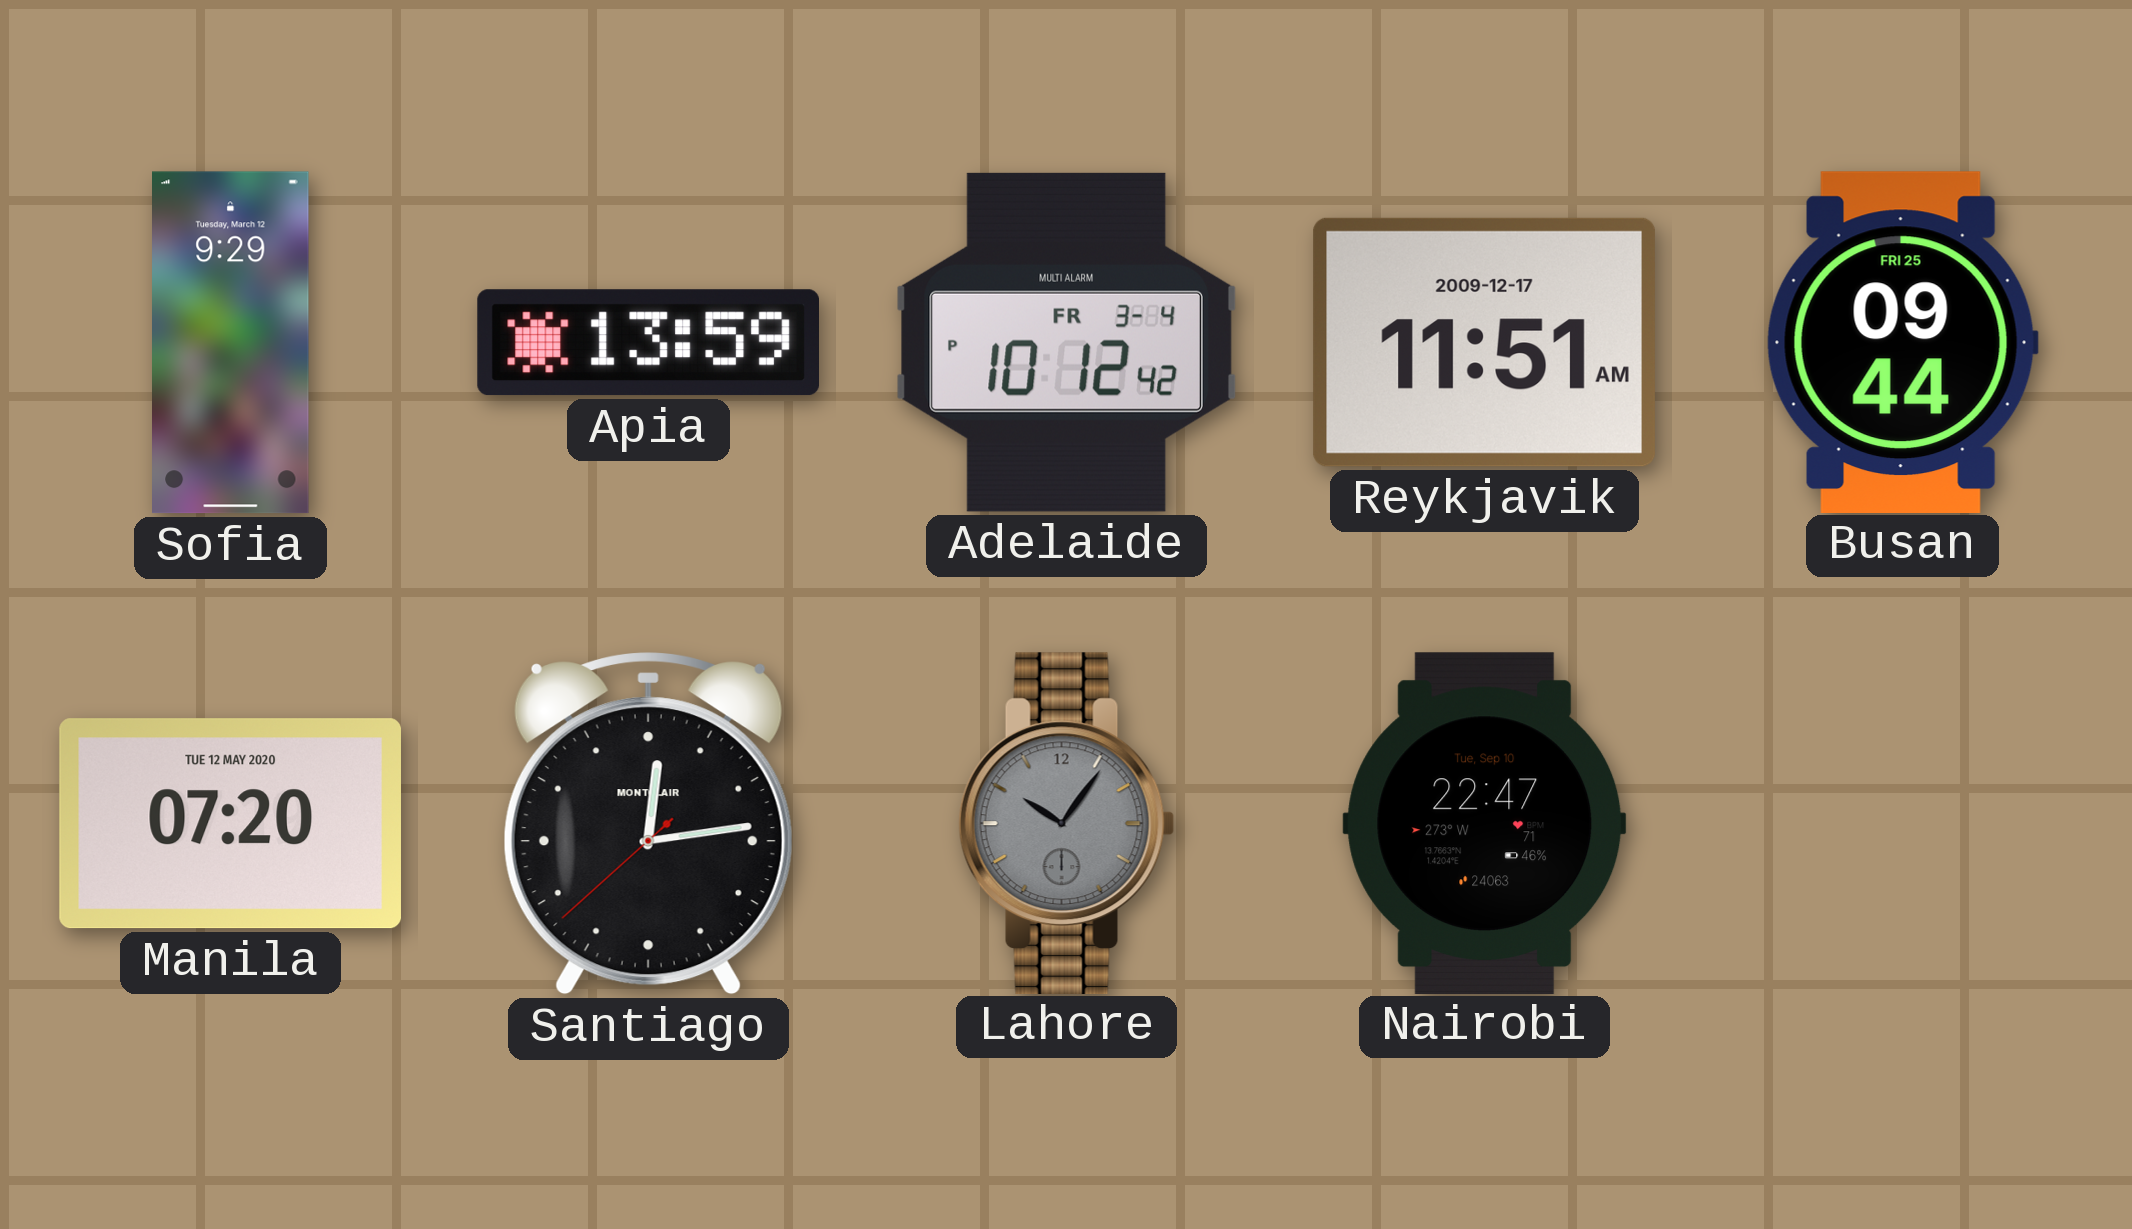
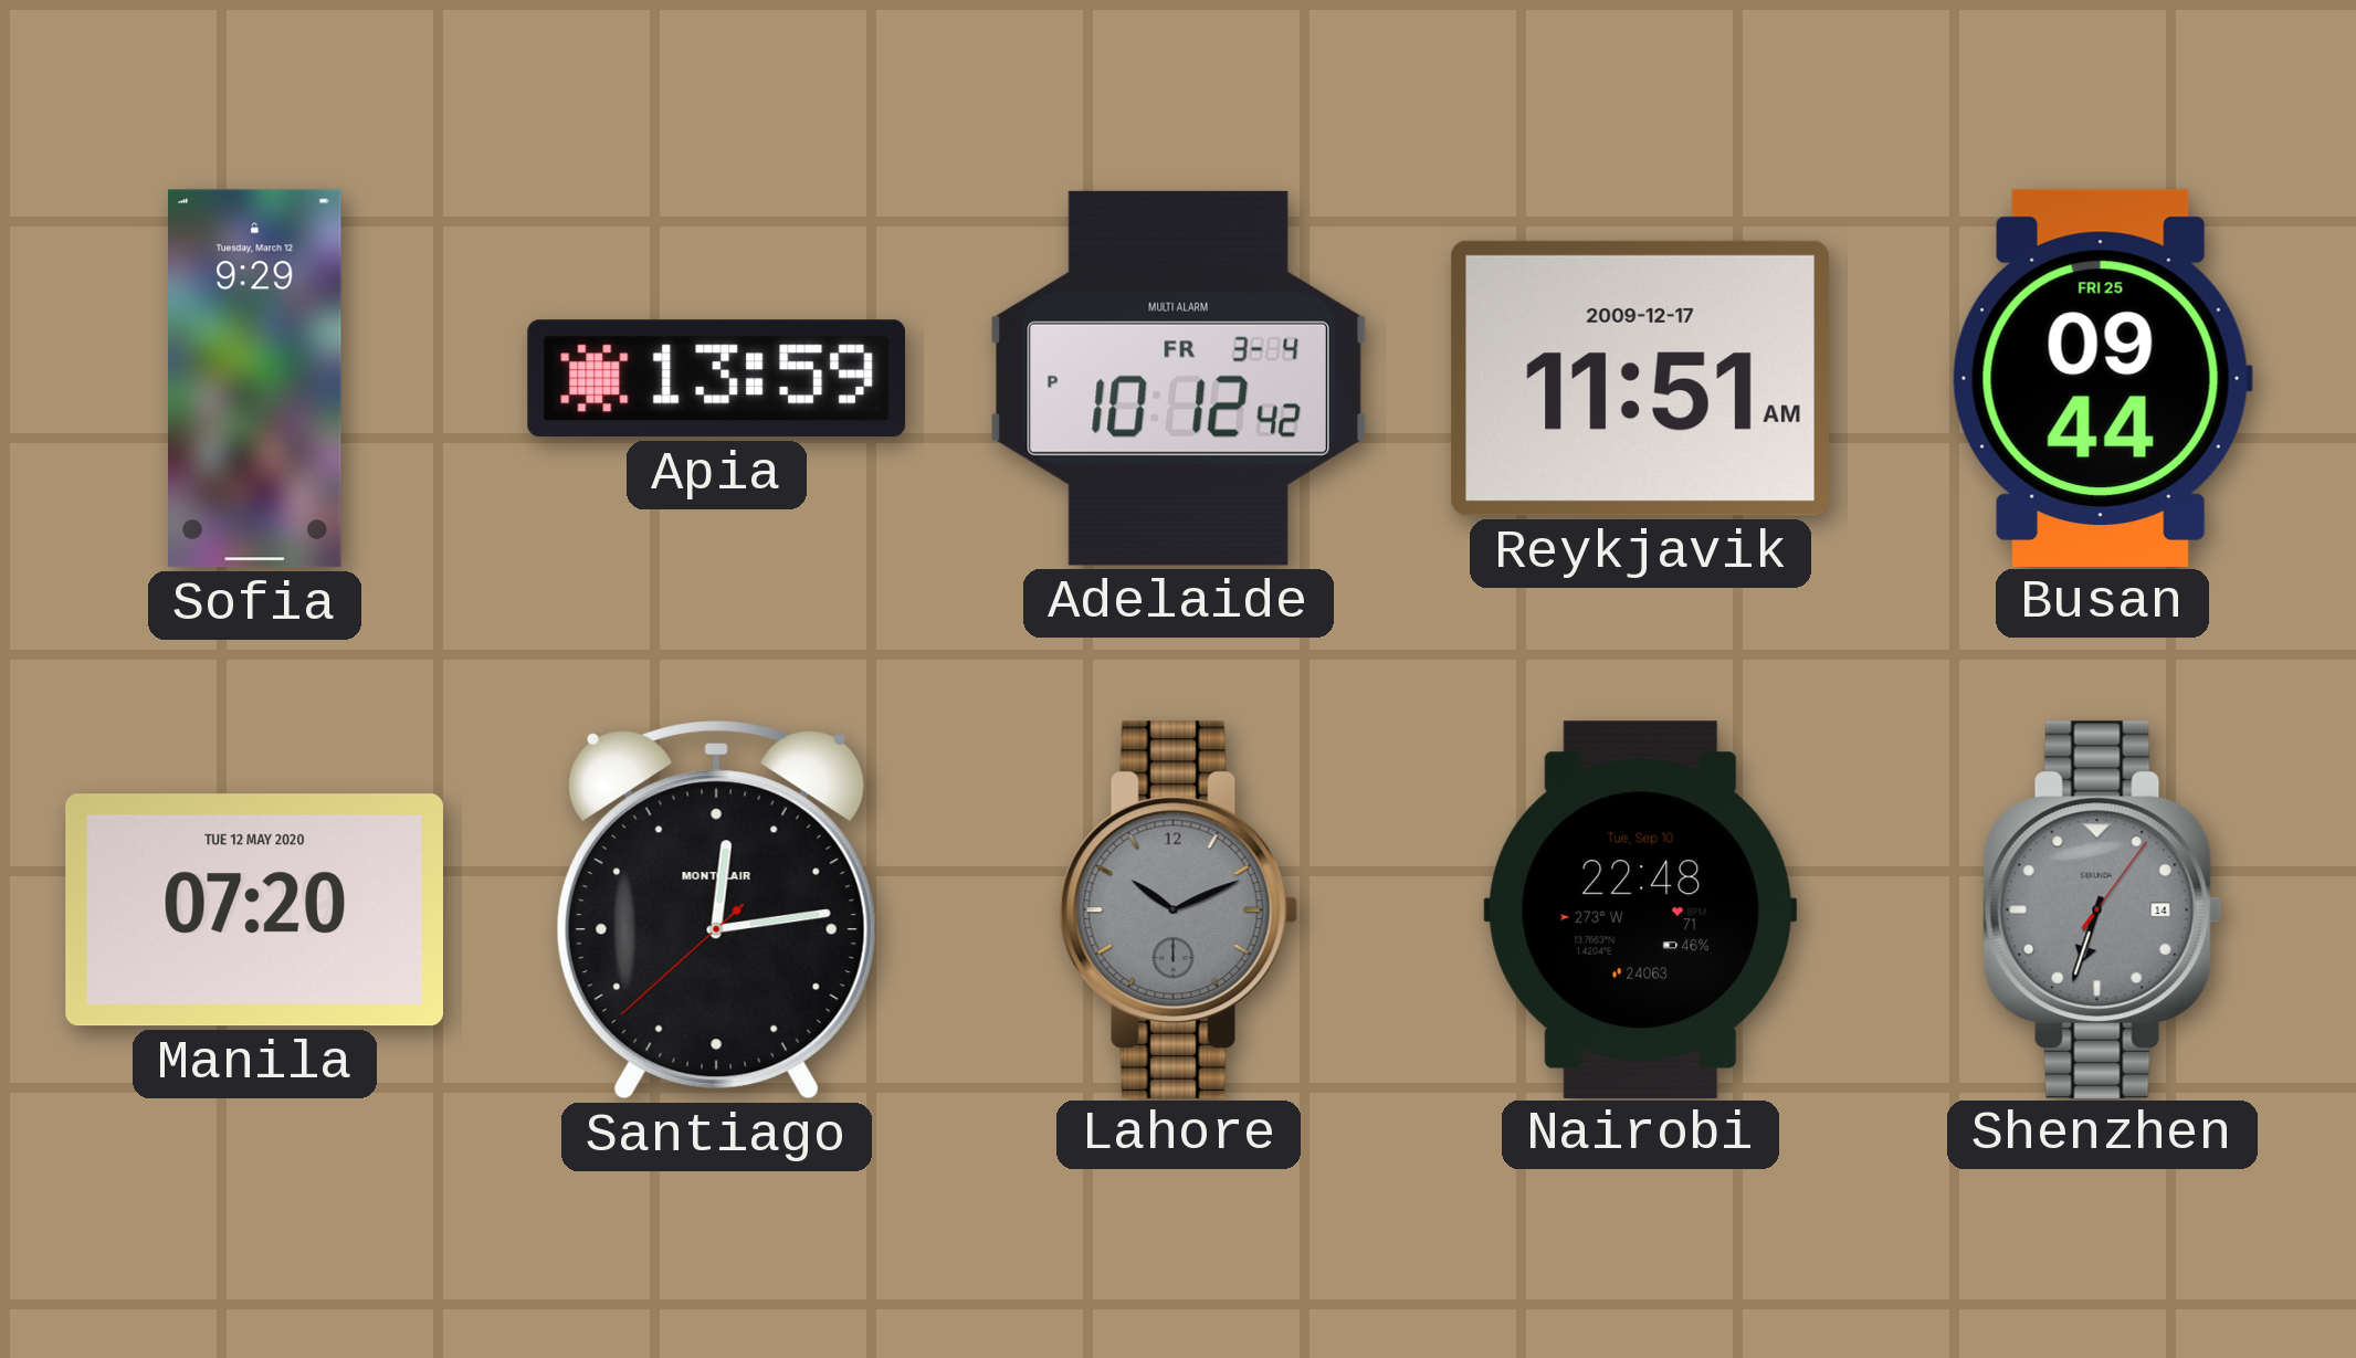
Lahore: 10:06 -> 10:11 (1179, 909)
Nairobi: 22:47 -> 22:48 (1641, 909)
Shenzhen: none -> 6:33 (2103, 909)
